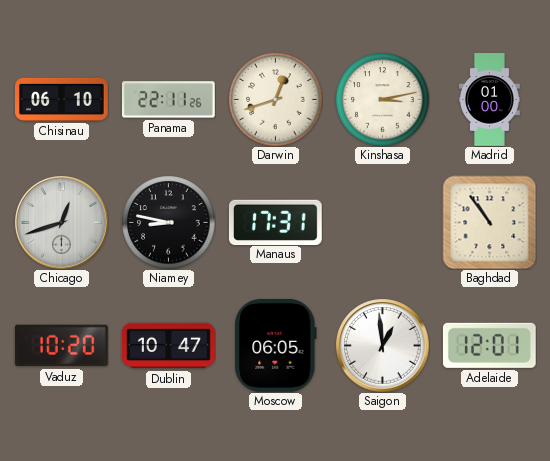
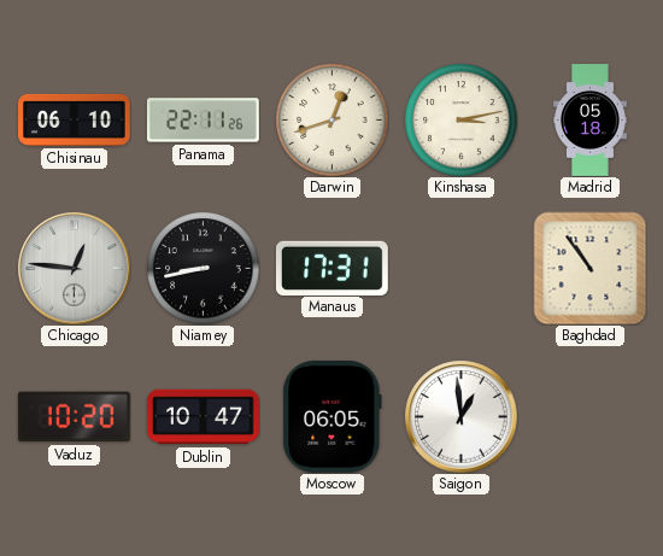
Madrid: 01:00 -> 05:18 (591, 121)
Chicago: 12:42 -> 12:46 (74, 268)
Niamey: 8:47 -> 8:43 (203, 268)
Adelaide: 12:01 -> none (489, 345)
